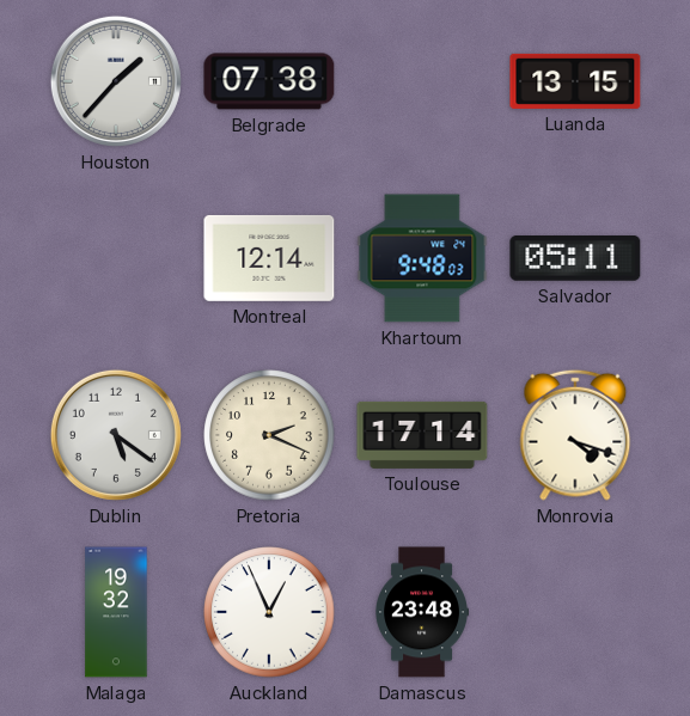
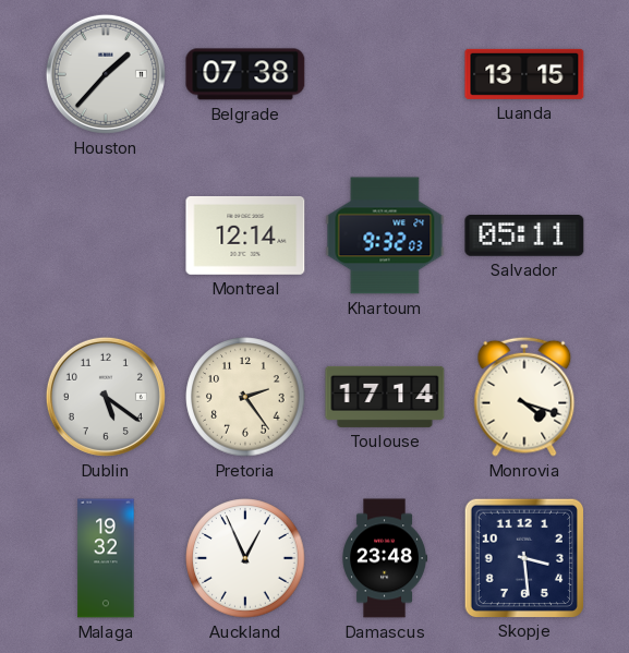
Khartoum: 9:48 -> 9:32 (385, 235)
Pretoria: 2:19 -> 2:24 (245, 397)
Skopje: none -> 3:29 (523, 557)
